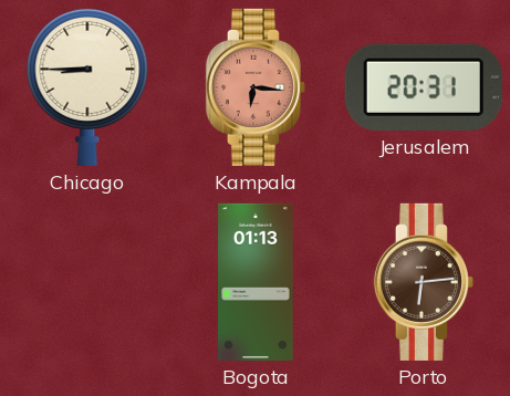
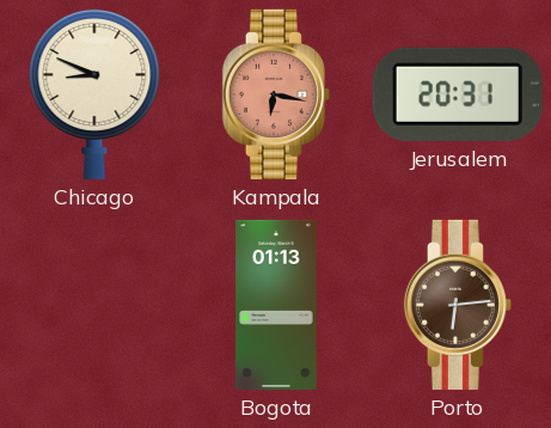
Chicago: 8:45 -> 8:49 (94, 93)
Kampala: 6:16 -> 6:17 (276, 94)
